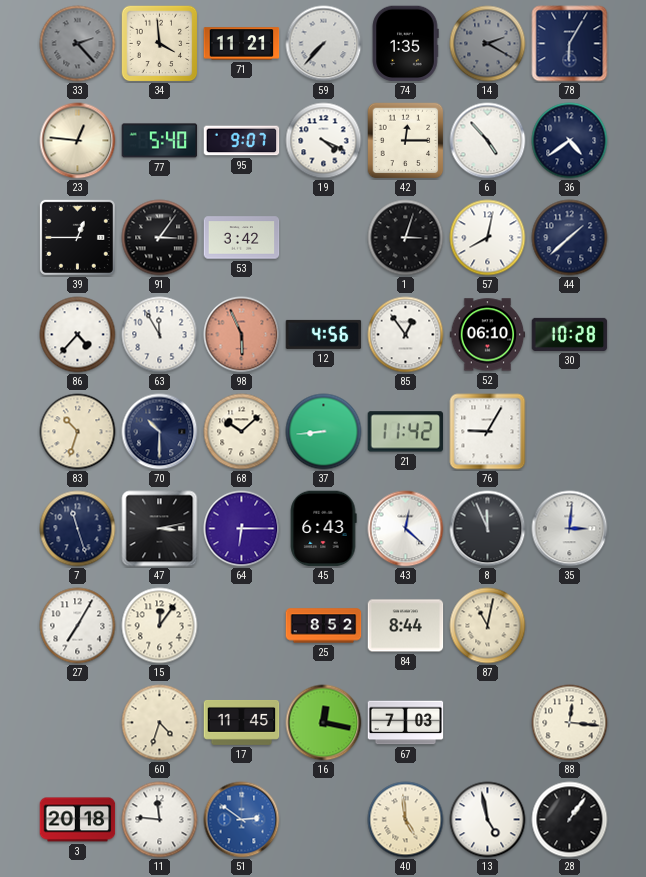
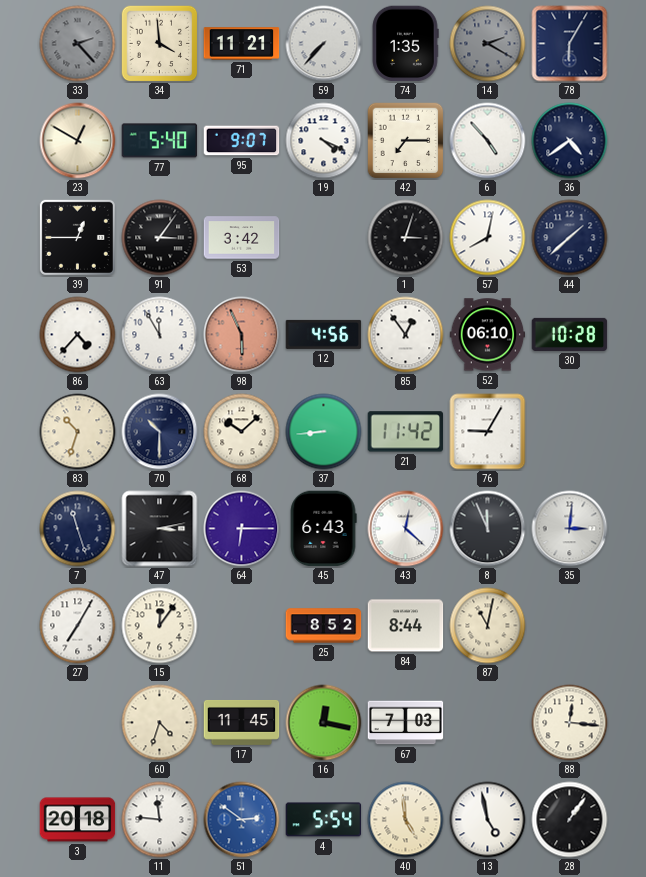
23: 12:46 -> 12:50 (78, 141)
42: 12:15 -> 7:15 (405, 140)
4: none -> 5:54 (324, 820)
